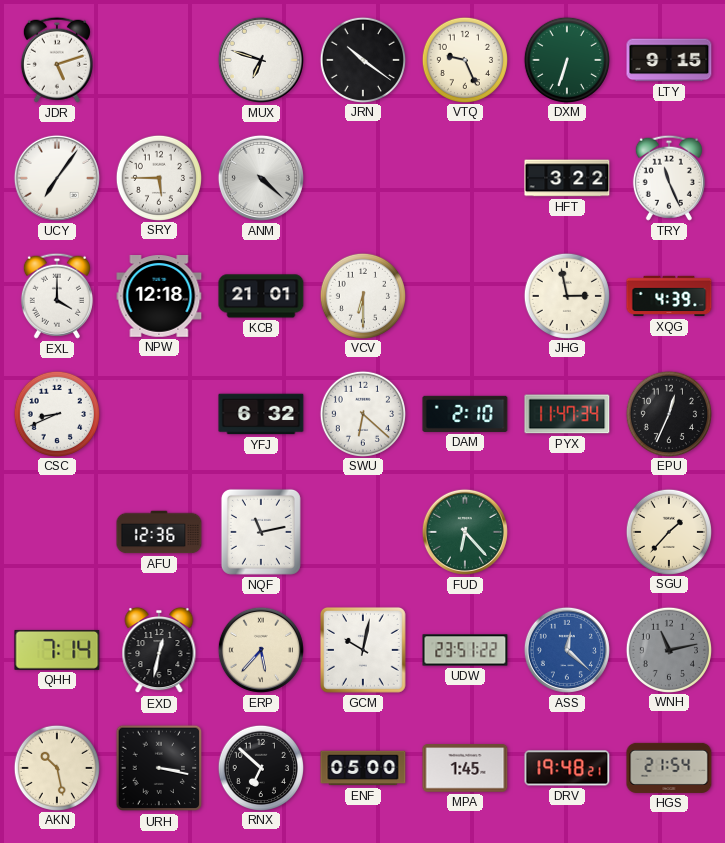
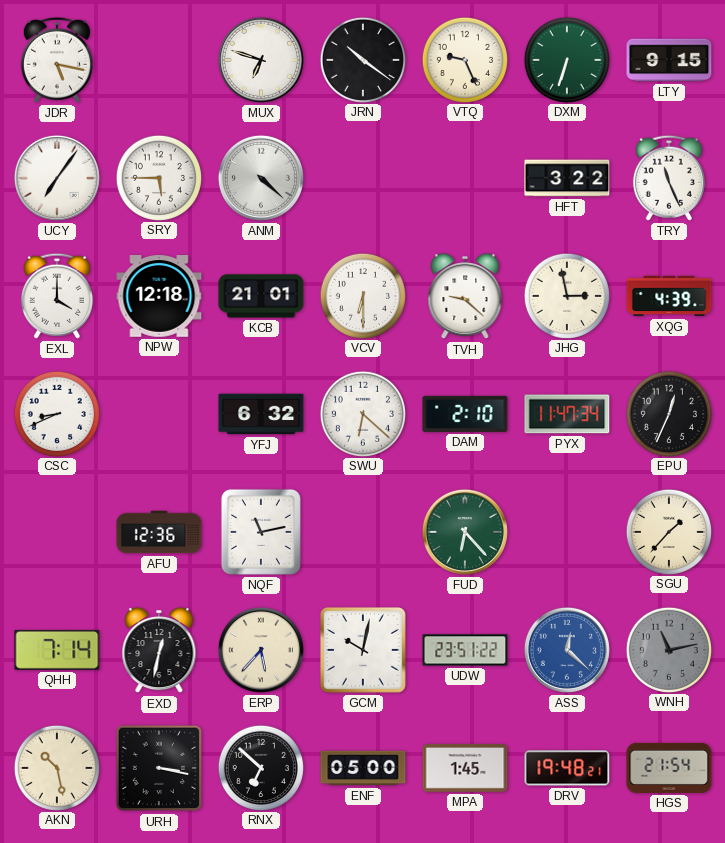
JDR: 5:12 -> 5:17 (57, 60)
TVH: none -> 9:22 (465, 296)
